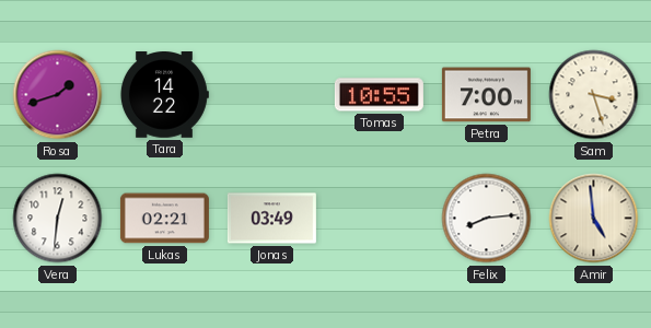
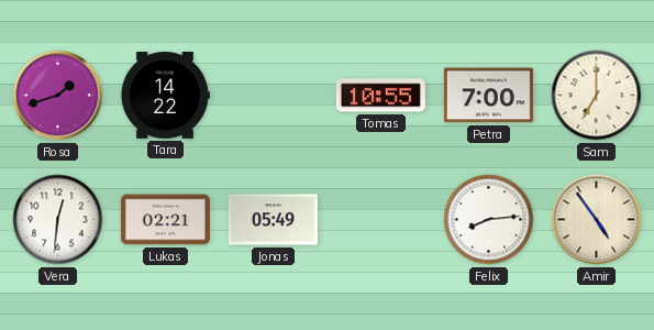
Sam: 3:27 -> 7:00 (597, 96)
Jonas: 03:49 -> 05:49 (273, 220)
Amir: 4:59 -> 4:54 (597, 220)
